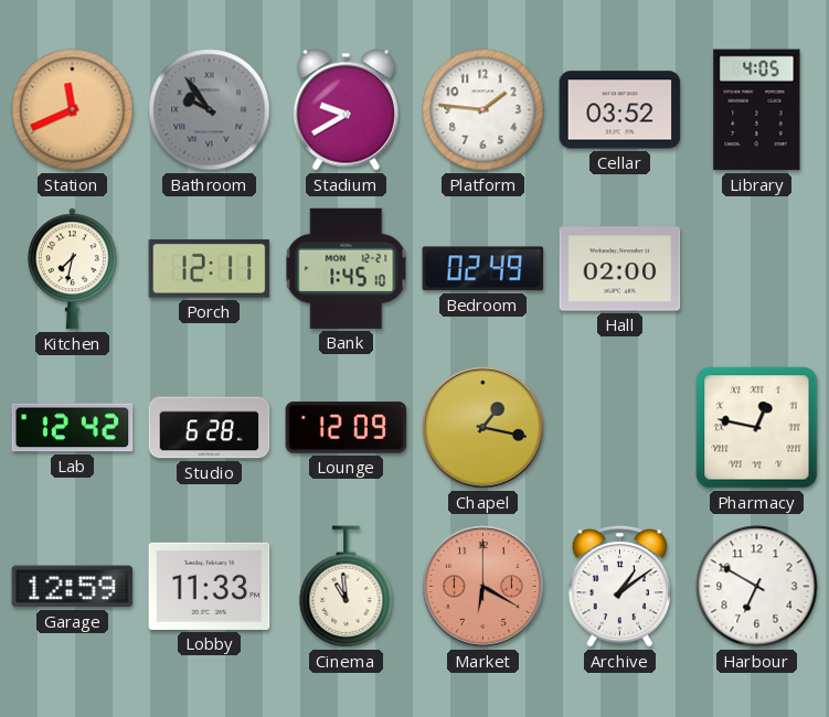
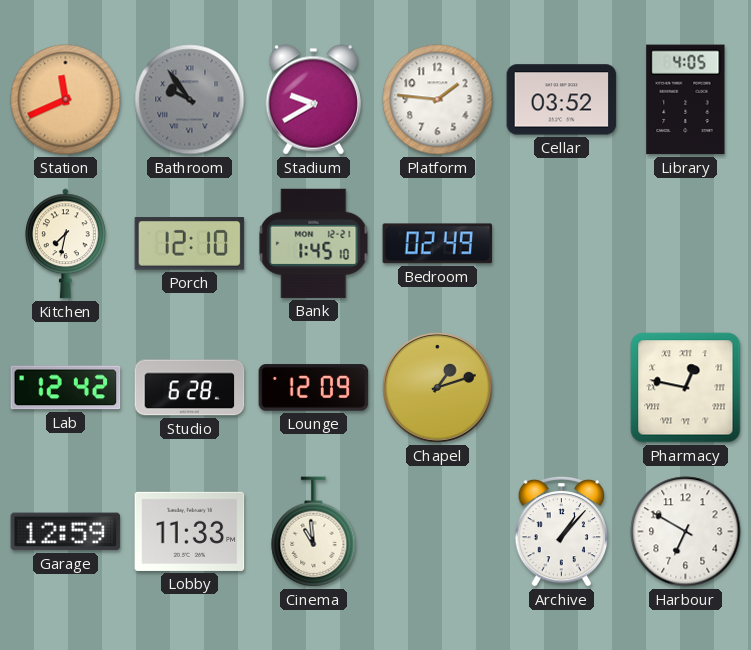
Porch: 12:11 -> 12:10 (190, 244)
Hall: 02:00 -> none (620, 269)
Chapel: 1:17 -> 1:12 (438, 388)
Market: 6:20 -> none (483, 587)
Archive: 1:09 -> 1:07 (562, 531)
